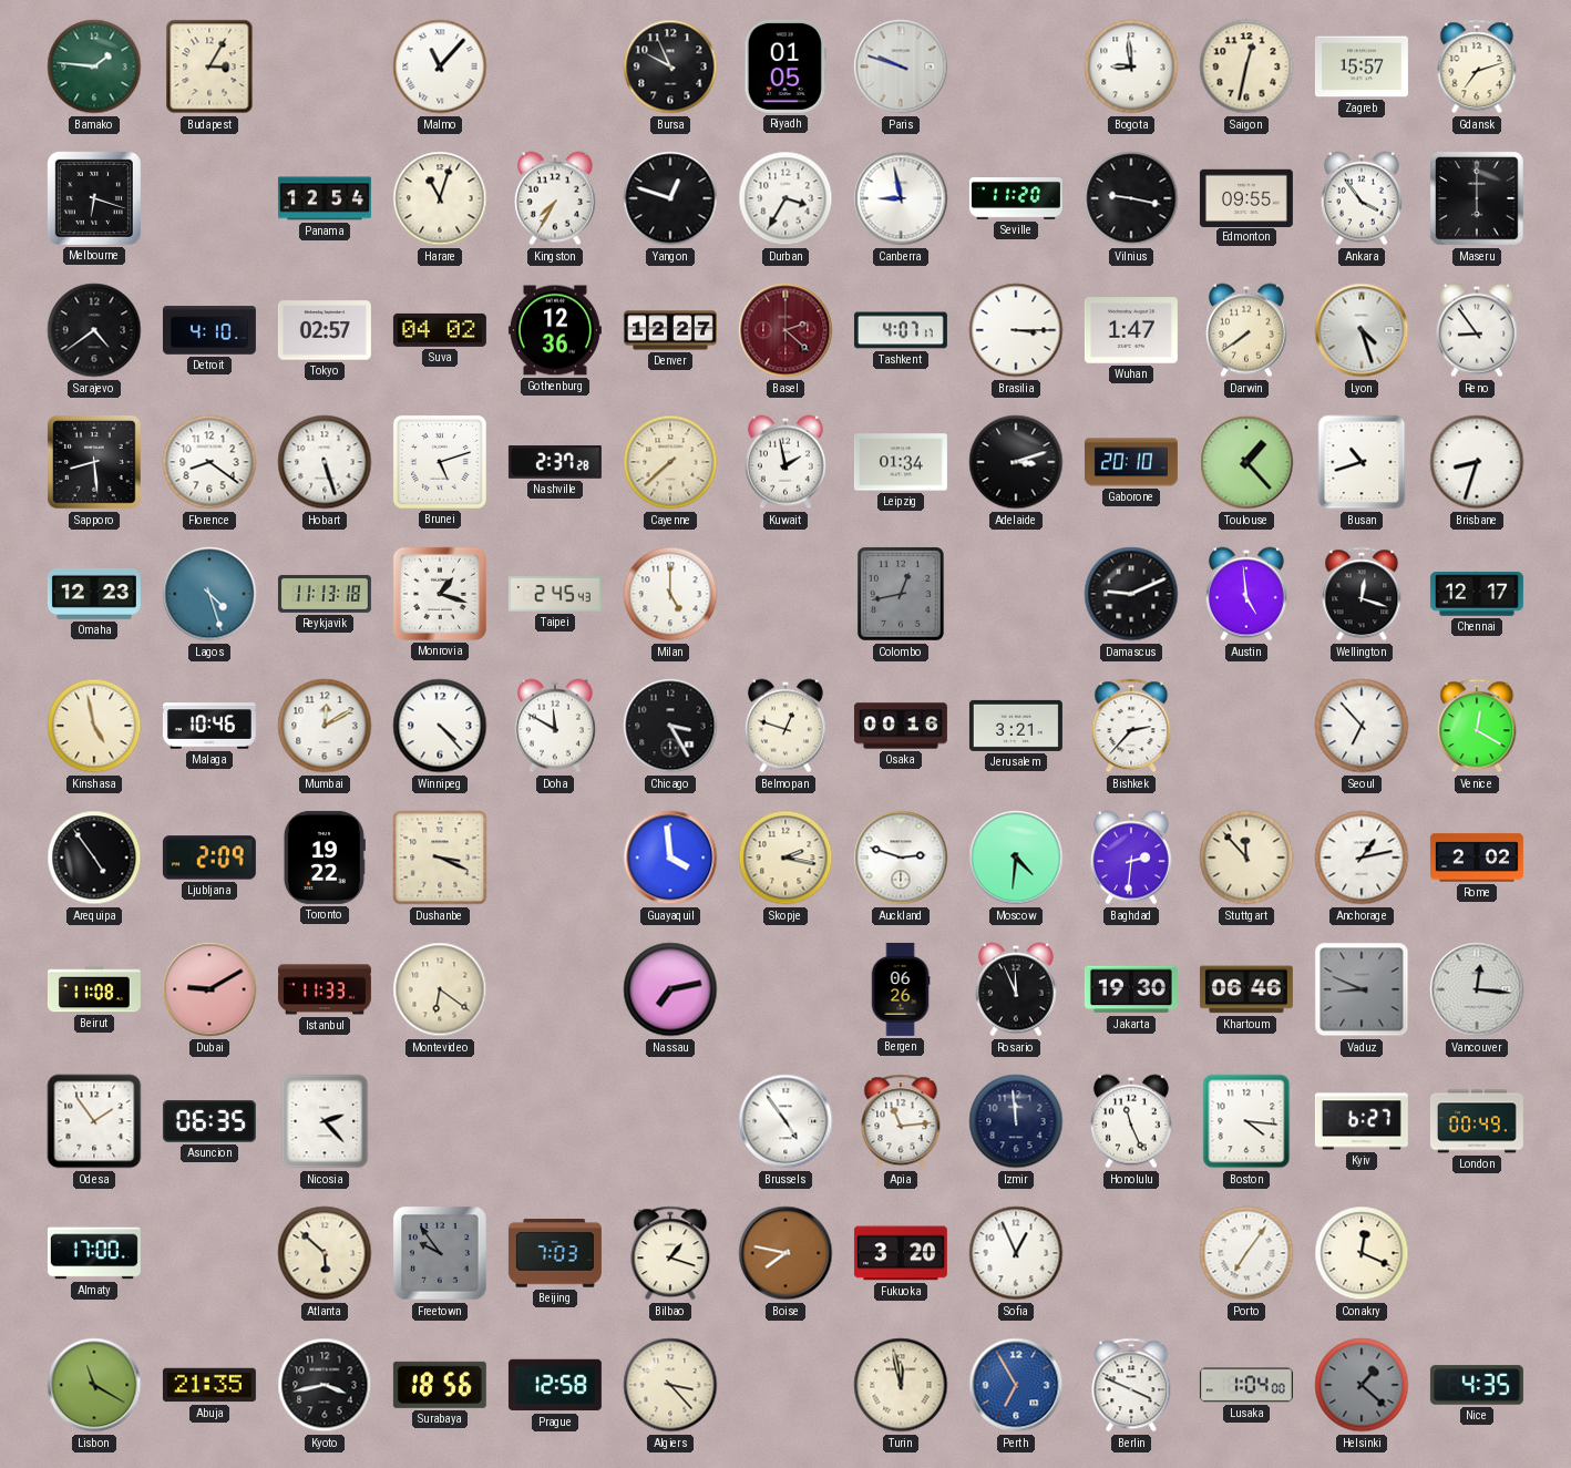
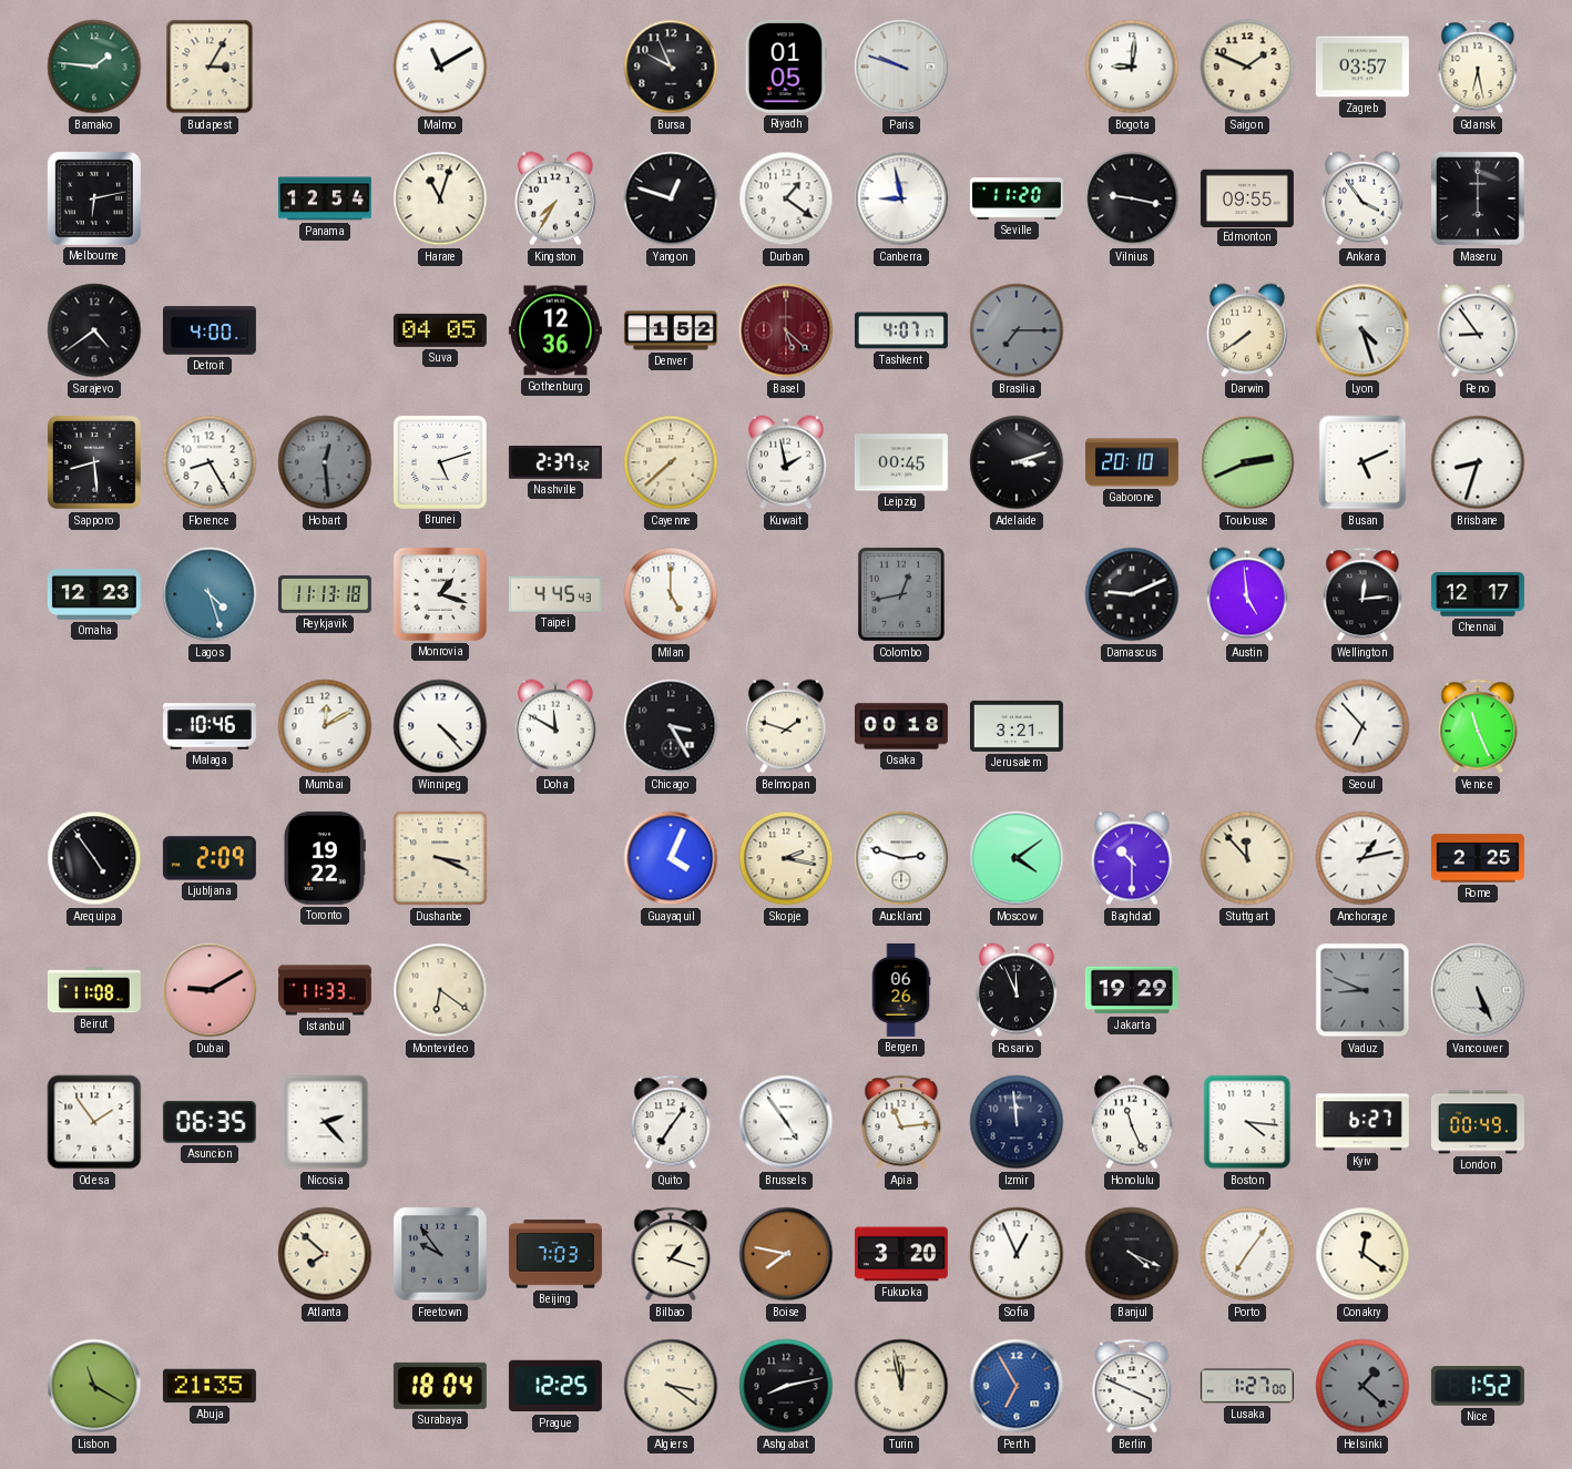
Malmo: 11:07 -> 11:10 (440, 67)
Bogota: 8:59 -> 9:01 (1132, 67)
Saigon: 12:32 -> 1:49 (1247, 67)
Zagreb: 15:57 -> 03:57 (1362, 67)
Gdansk: 7:12 -> 6:28 (1478, 67)
Melbourne: 6:18 -> 6:13 (94, 198)
Durban: 3:35 -> 1:21 (786, 198)
Detroit: 4:10 -> 4:00 (210, 330)
Tokyo: 02:57 -> none (325, 330)
Suva: 04:02 -> 04:05 (440, 330)
Denver: 12:27 -> 1:52 (671, 330)
Basel: 2:22 -> 5:22 (786, 330)
Brasilia: 3:15 -> 7:15 (1017, 330)
Brasilia dial: white -> grey (1017, 330)
Wuhan: 1:47 -> none (1131, 330)
Florence: 8:21 -> 8:25 (210, 462)
Hobart: 5:27 -> 12:29 (325, 462)
Hobart dial: white -> grey (325, 462)
Nashville: 2:37:28 -> 2:37:52 (555, 463)
Leipzig: 01:34 -> 00:45 (901, 462)
Toulouse: 1:23 -> 2:41 (1247, 462)
Busan: 10:42 -> 5:11 (1362, 462)
Taipei: 2:45 -> 4:45 (555, 595)
Wellington: 12:18 -> 12:14 (1362, 594)
Kinshasa: 4:58 -> none (94, 726)
Belmopan: 12:48 -> 1:48 (786, 726)
Osaka: 00:16 -> 00:18 (901, 726)
Bishkek: 2:37 -> none (1131, 726)
Venice: 12:20 -> 11:26 (1478, 726)
Guayaquil: 3:59 -> 4:04 (671, 858)
Moscow: 4:31 -> 4:09 (1017, 858)
Baghdad: 2:31 -> 10:30 (1132, 858)
Rome: 2:02 -> 2:25 (1478, 858)
Nassau: 7:13 -> none (670, 989)
Jakarta: 19:30 -> 19:29 (1132, 990)
Khartoum: 06:46 -> none (1246, 989)
Vancouver: 12:16 -> 5:26 (1478, 990)
Quito: none -> 7:06 (671, 1122)
Almaty: 17:00 -> none (94, 1253)
Atlanta: 5:52 -> 7:52 (325, 1254)
Banjul: none -> 4:19 (1132, 1254)
Conakry: 12:19 -> 12:21 (1362, 1254)
Kyoto: 3:43 -> none (325, 1385)
Surabaya: 18:56 -> 18:04 (440, 1386)
Prague: 12:58 -> 12:25 (555, 1386)
Algiers: 3:23 -> 3:21 (671, 1386)
Ashgabat: none -> 8:13 (786, 1386)
Lusaka: 1:04 -> 1:27 (1247, 1386)
Nice: 4:35 -> 1:52 (1478, 1386)
